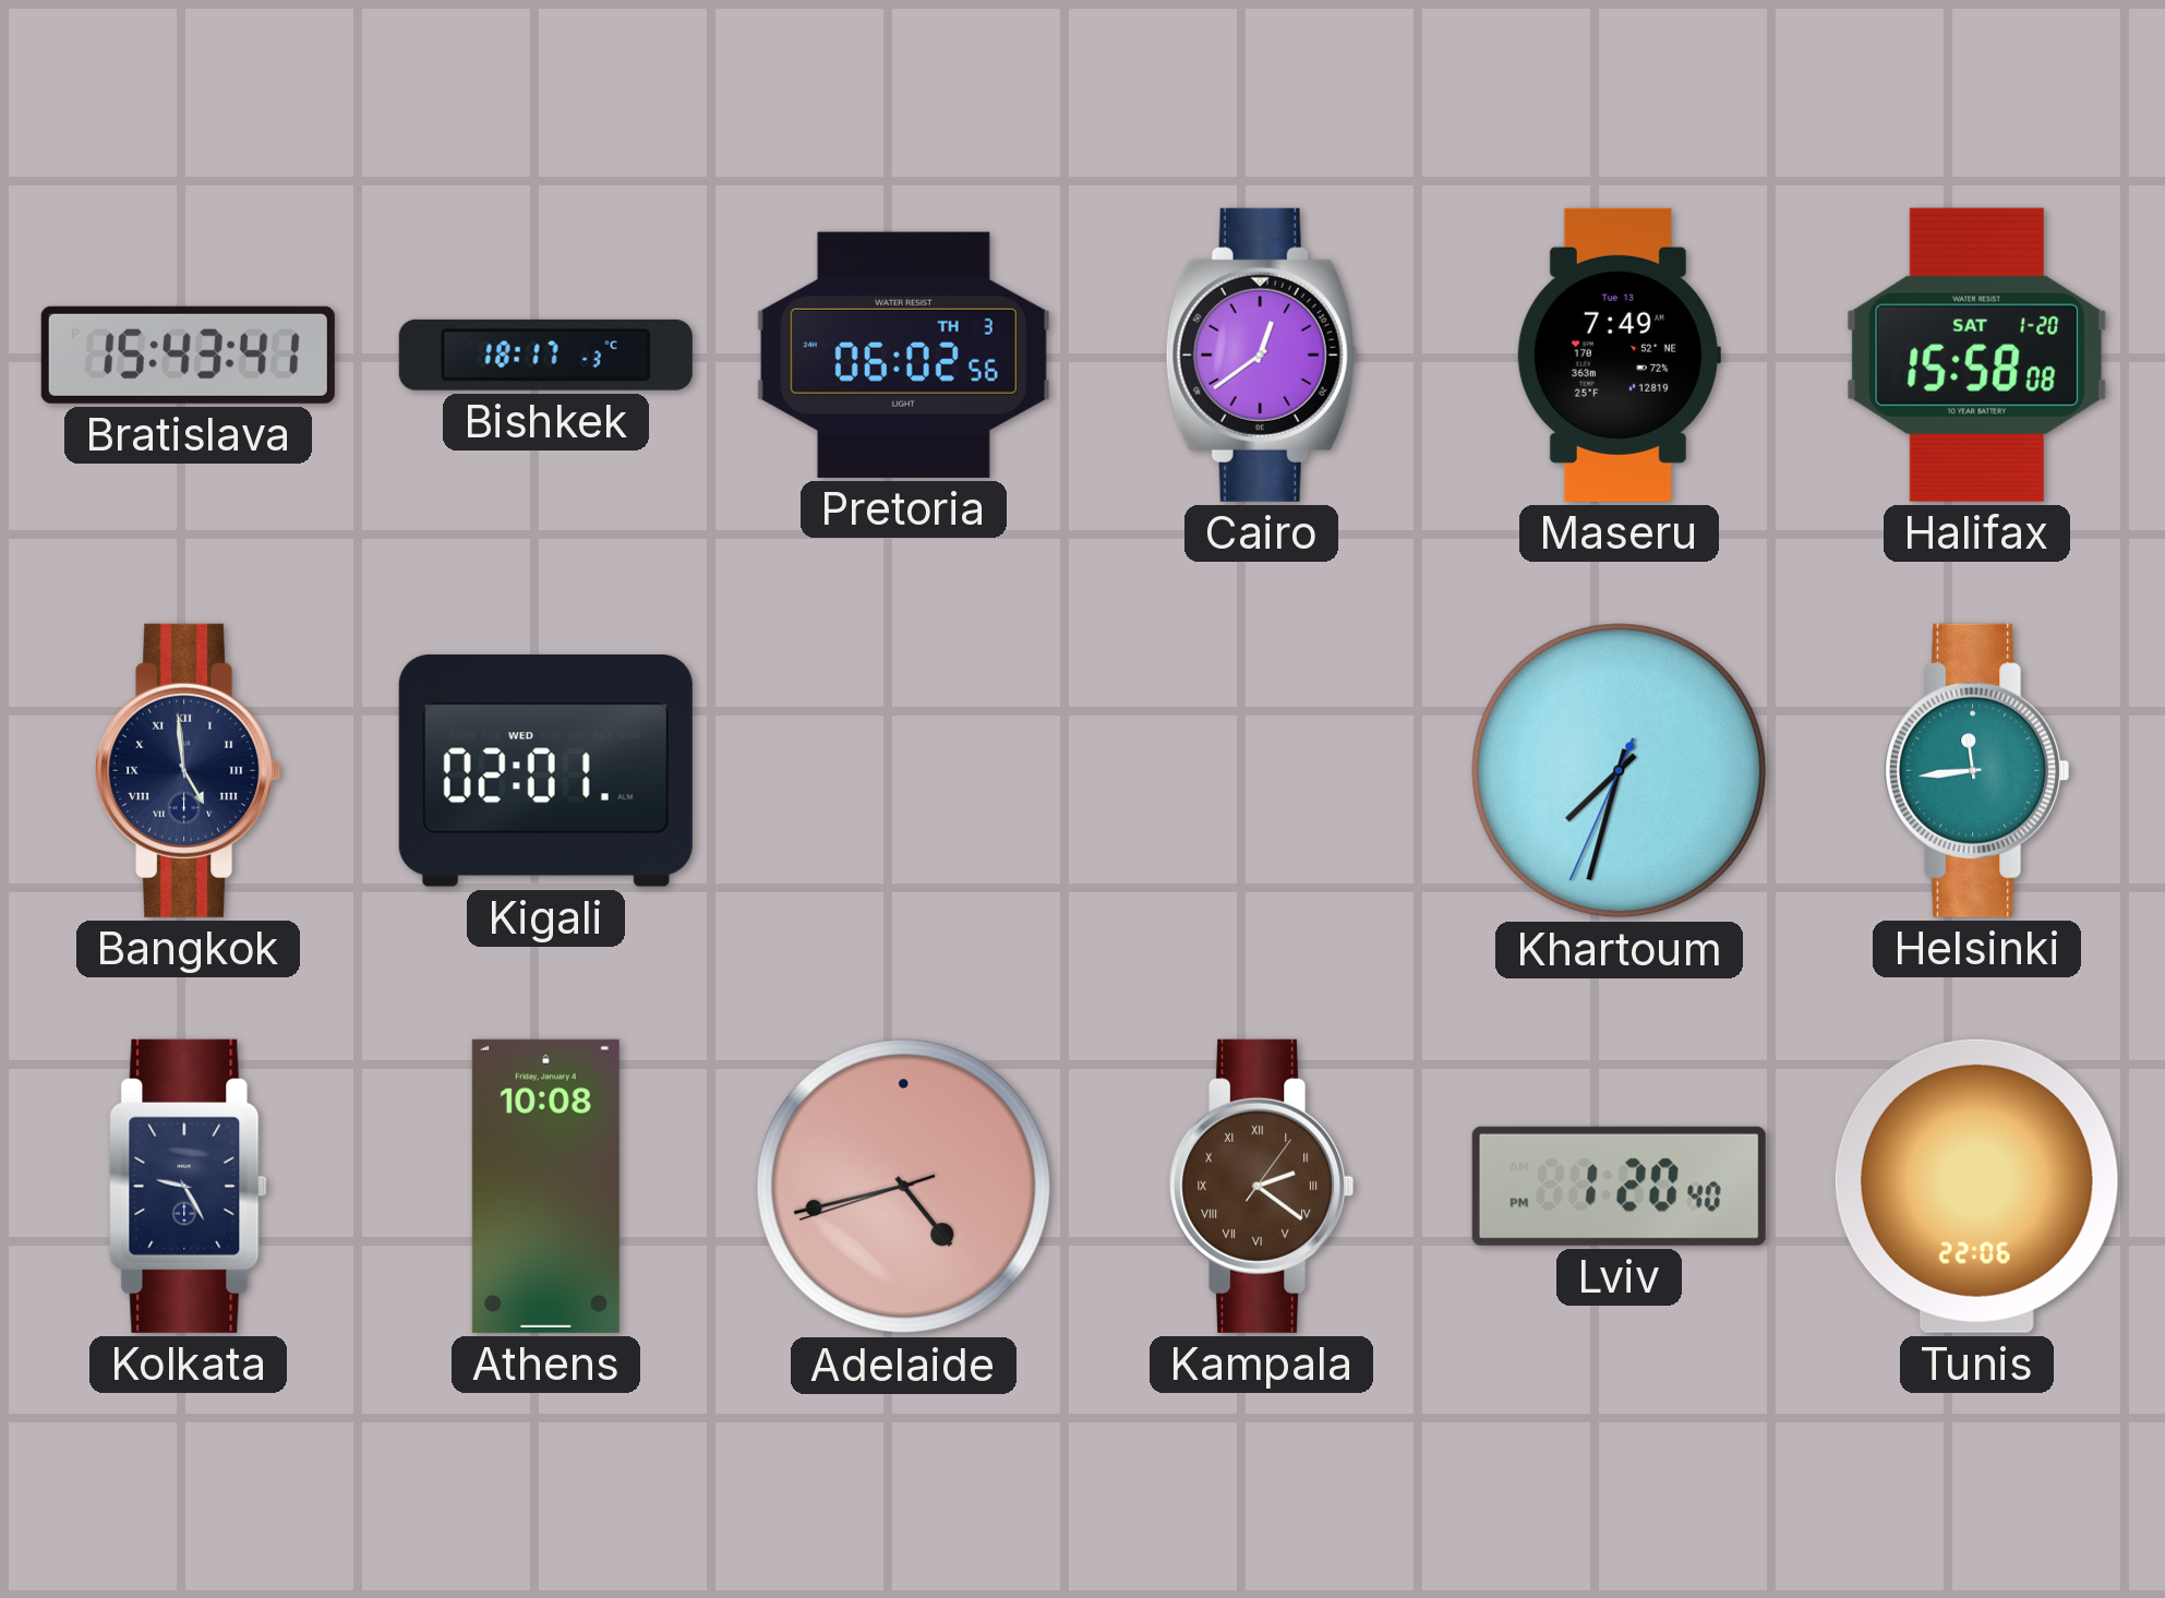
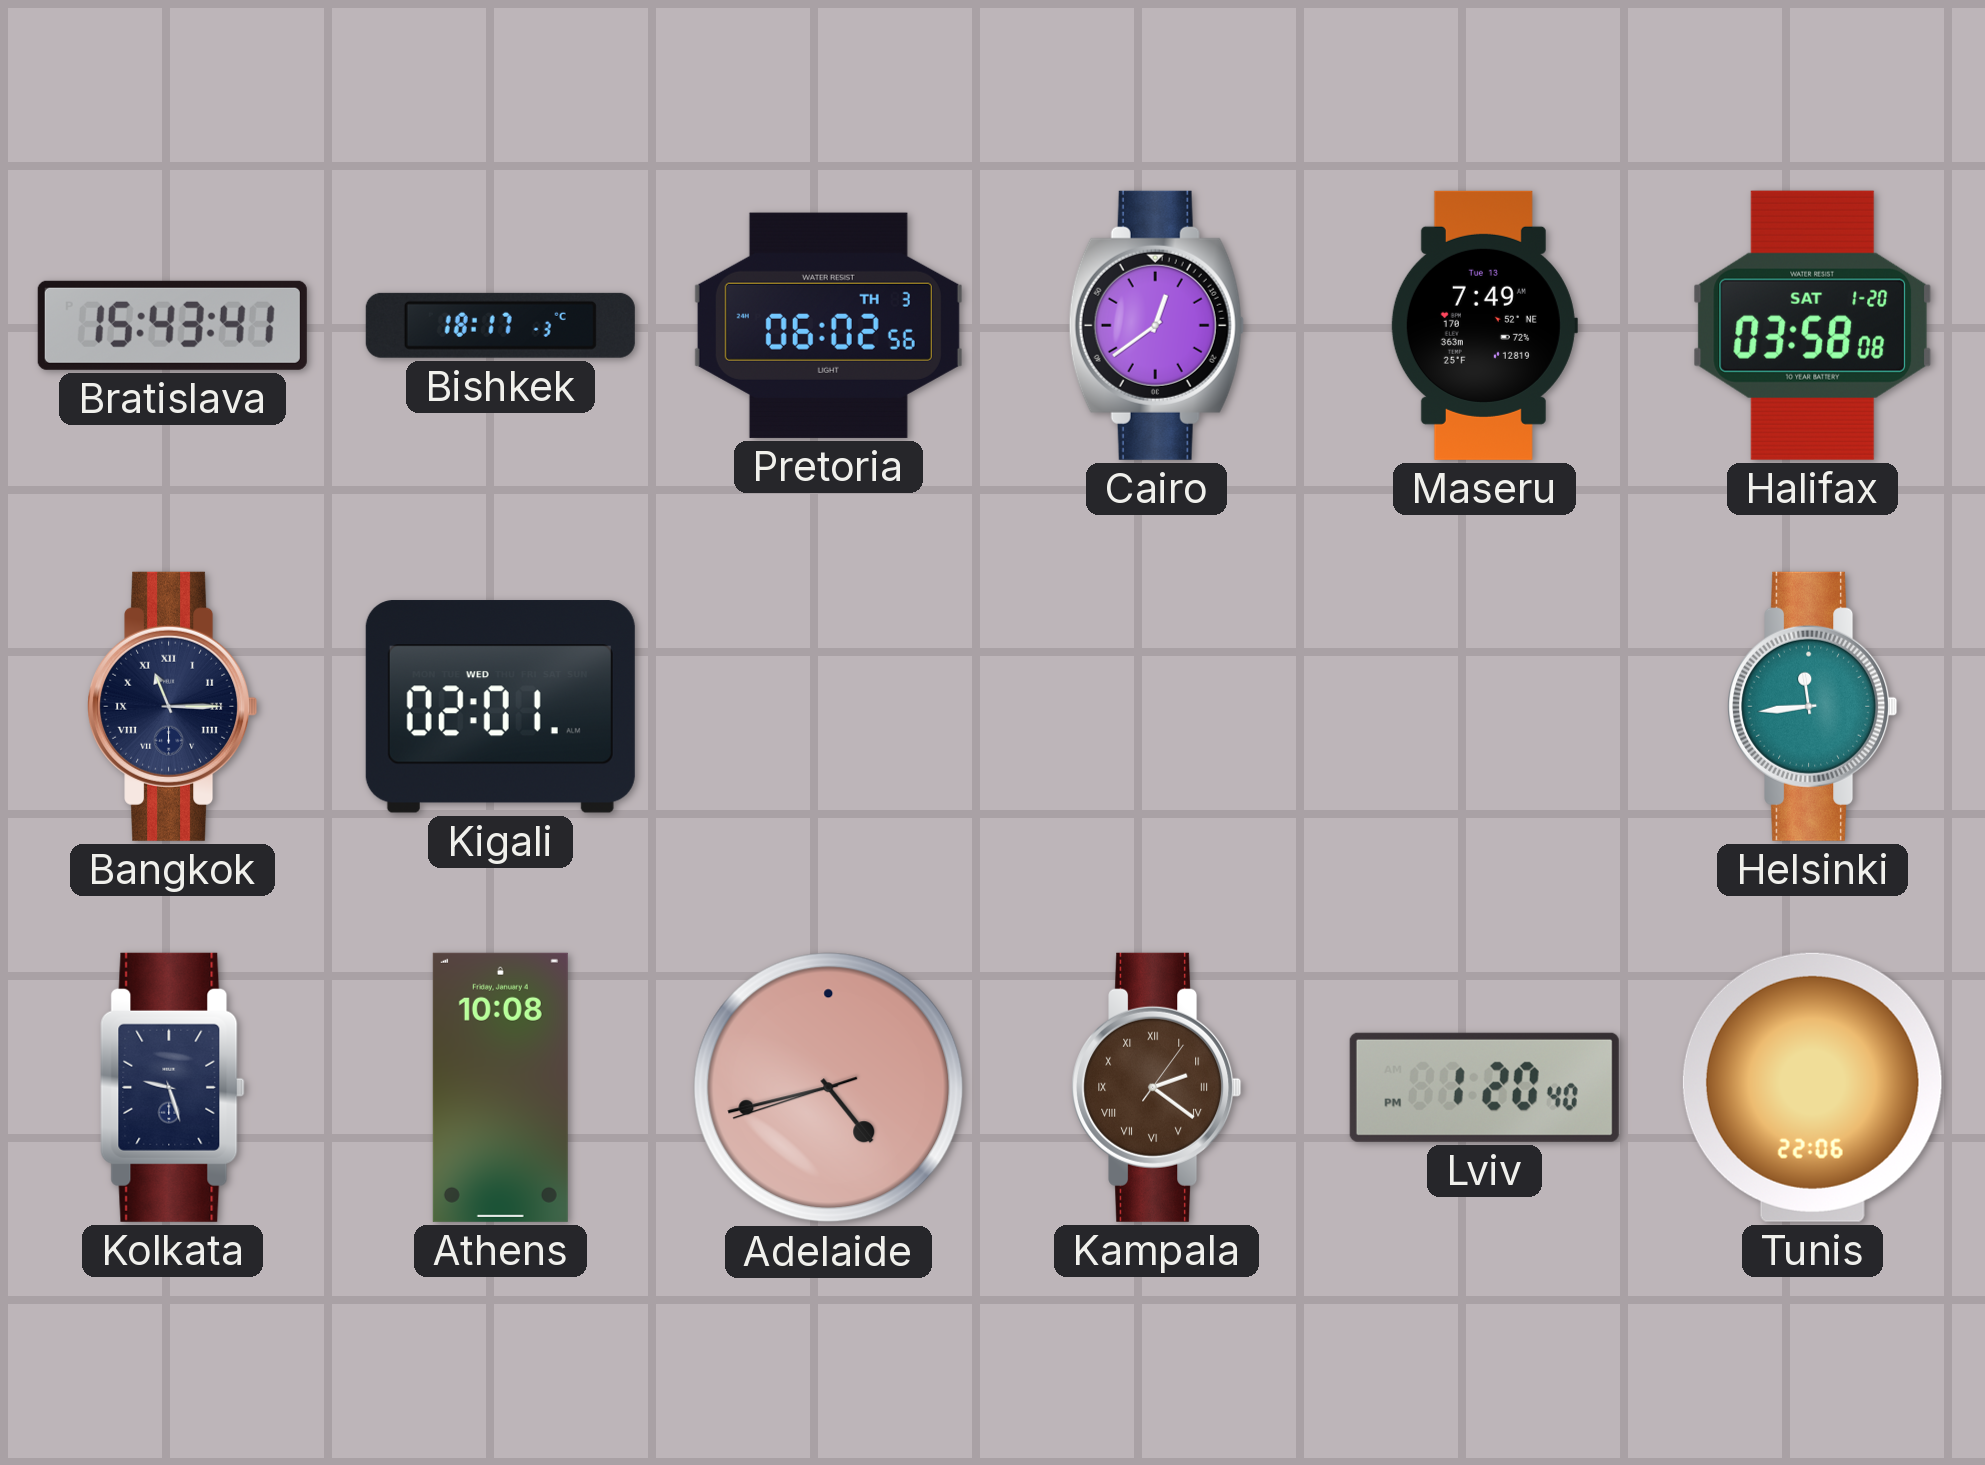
Halifax: 15:58 -> 03:58 (1813, 325)
Bangkok: 4:59 -> 11:15 (173, 706)
Khartoum: 7:32 -> none (1620, 771)
Kolkata: 9:25 -> 9:27 (173, 1087)
